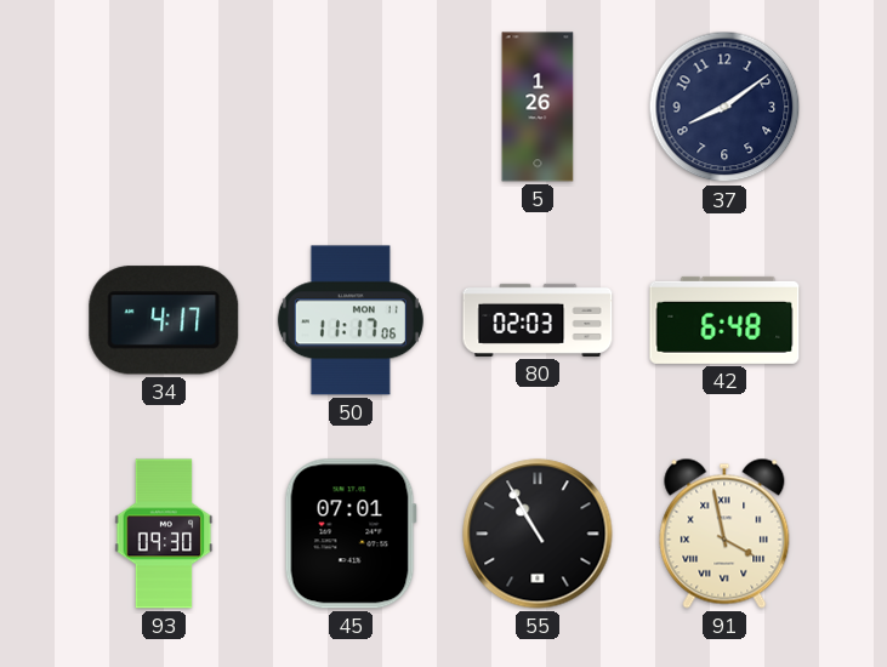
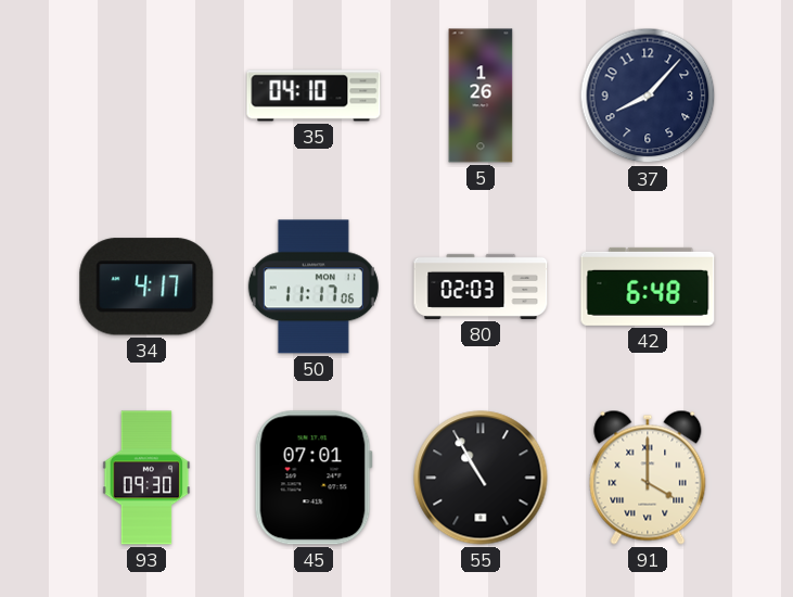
35: none -> 04:10 (314, 96)
37: 8:09 -> 8:07 (648, 96)
91: 3:58 -> 4:00 (648, 478)
